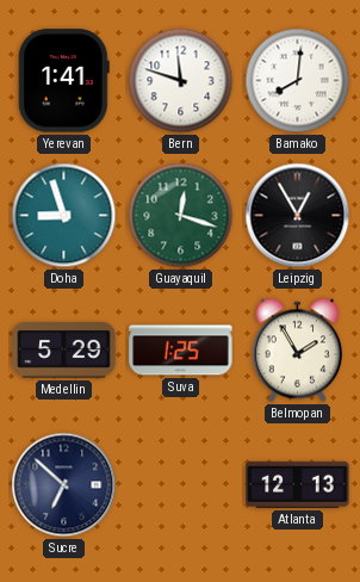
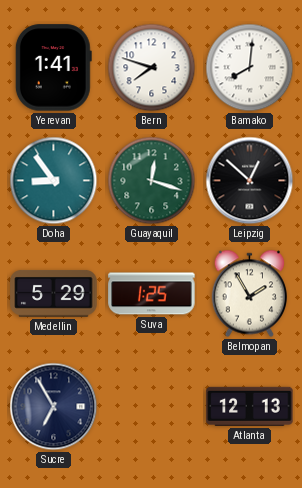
Bern: 11:48 -> 7:48 (152, 68)
Doha: 8:57 -> 8:54 (54, 181)
Leipzig: 12:55 -> 12:52 (250, 181)
Sucre: 6:52 -> 6:55 (54, 407)
